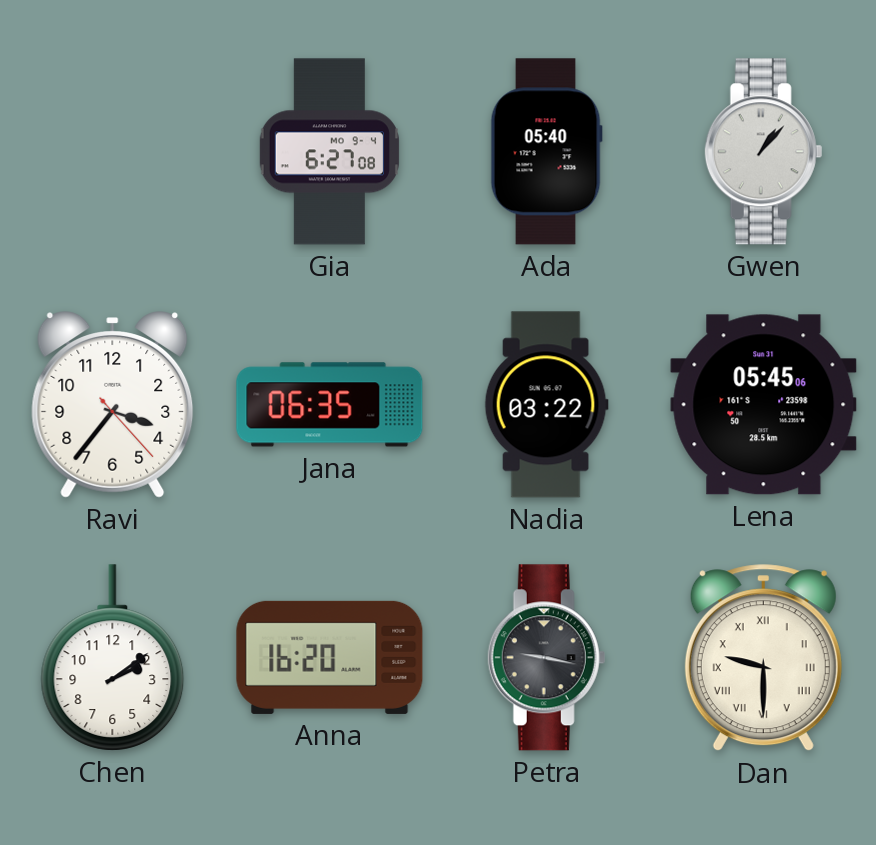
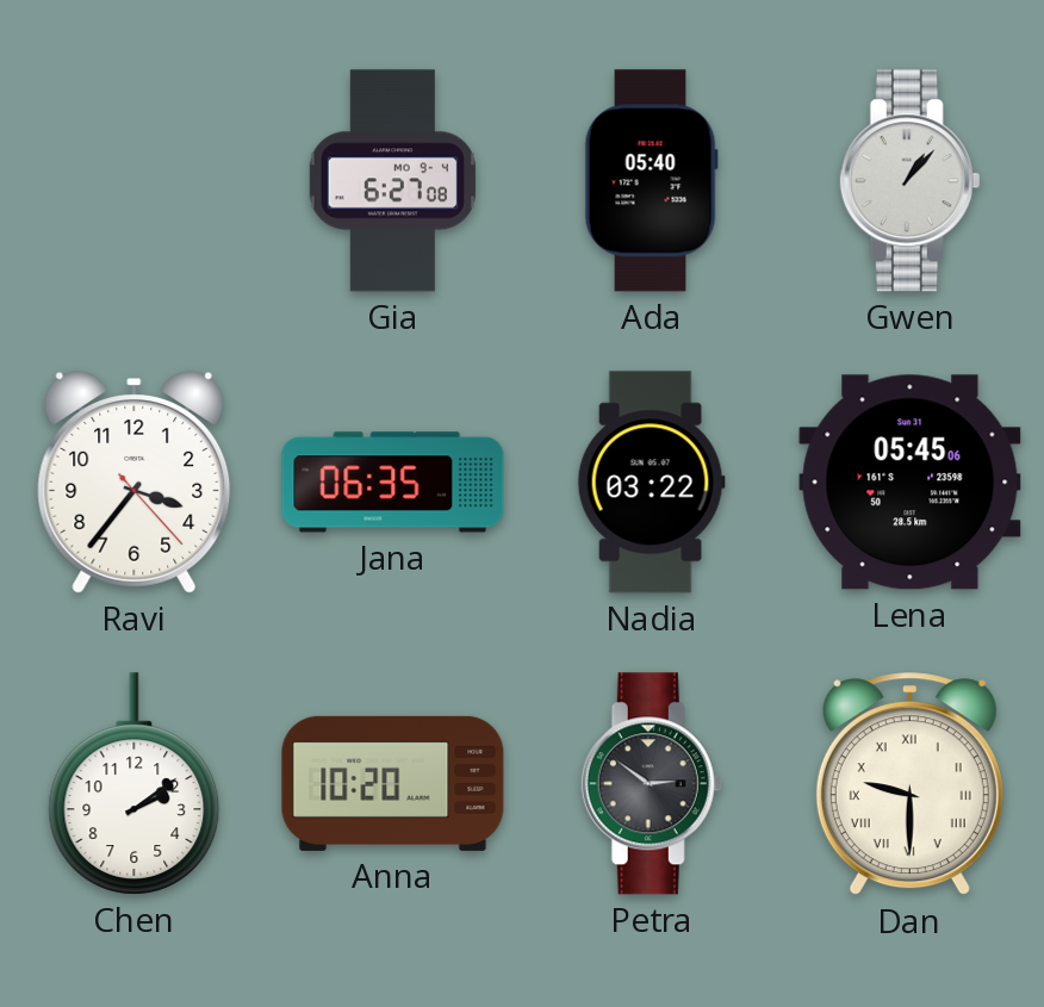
Anna: 16:20 -> 10:20 (393, 783)
Petra: 9:17 -> 2:51 (652, 784)
